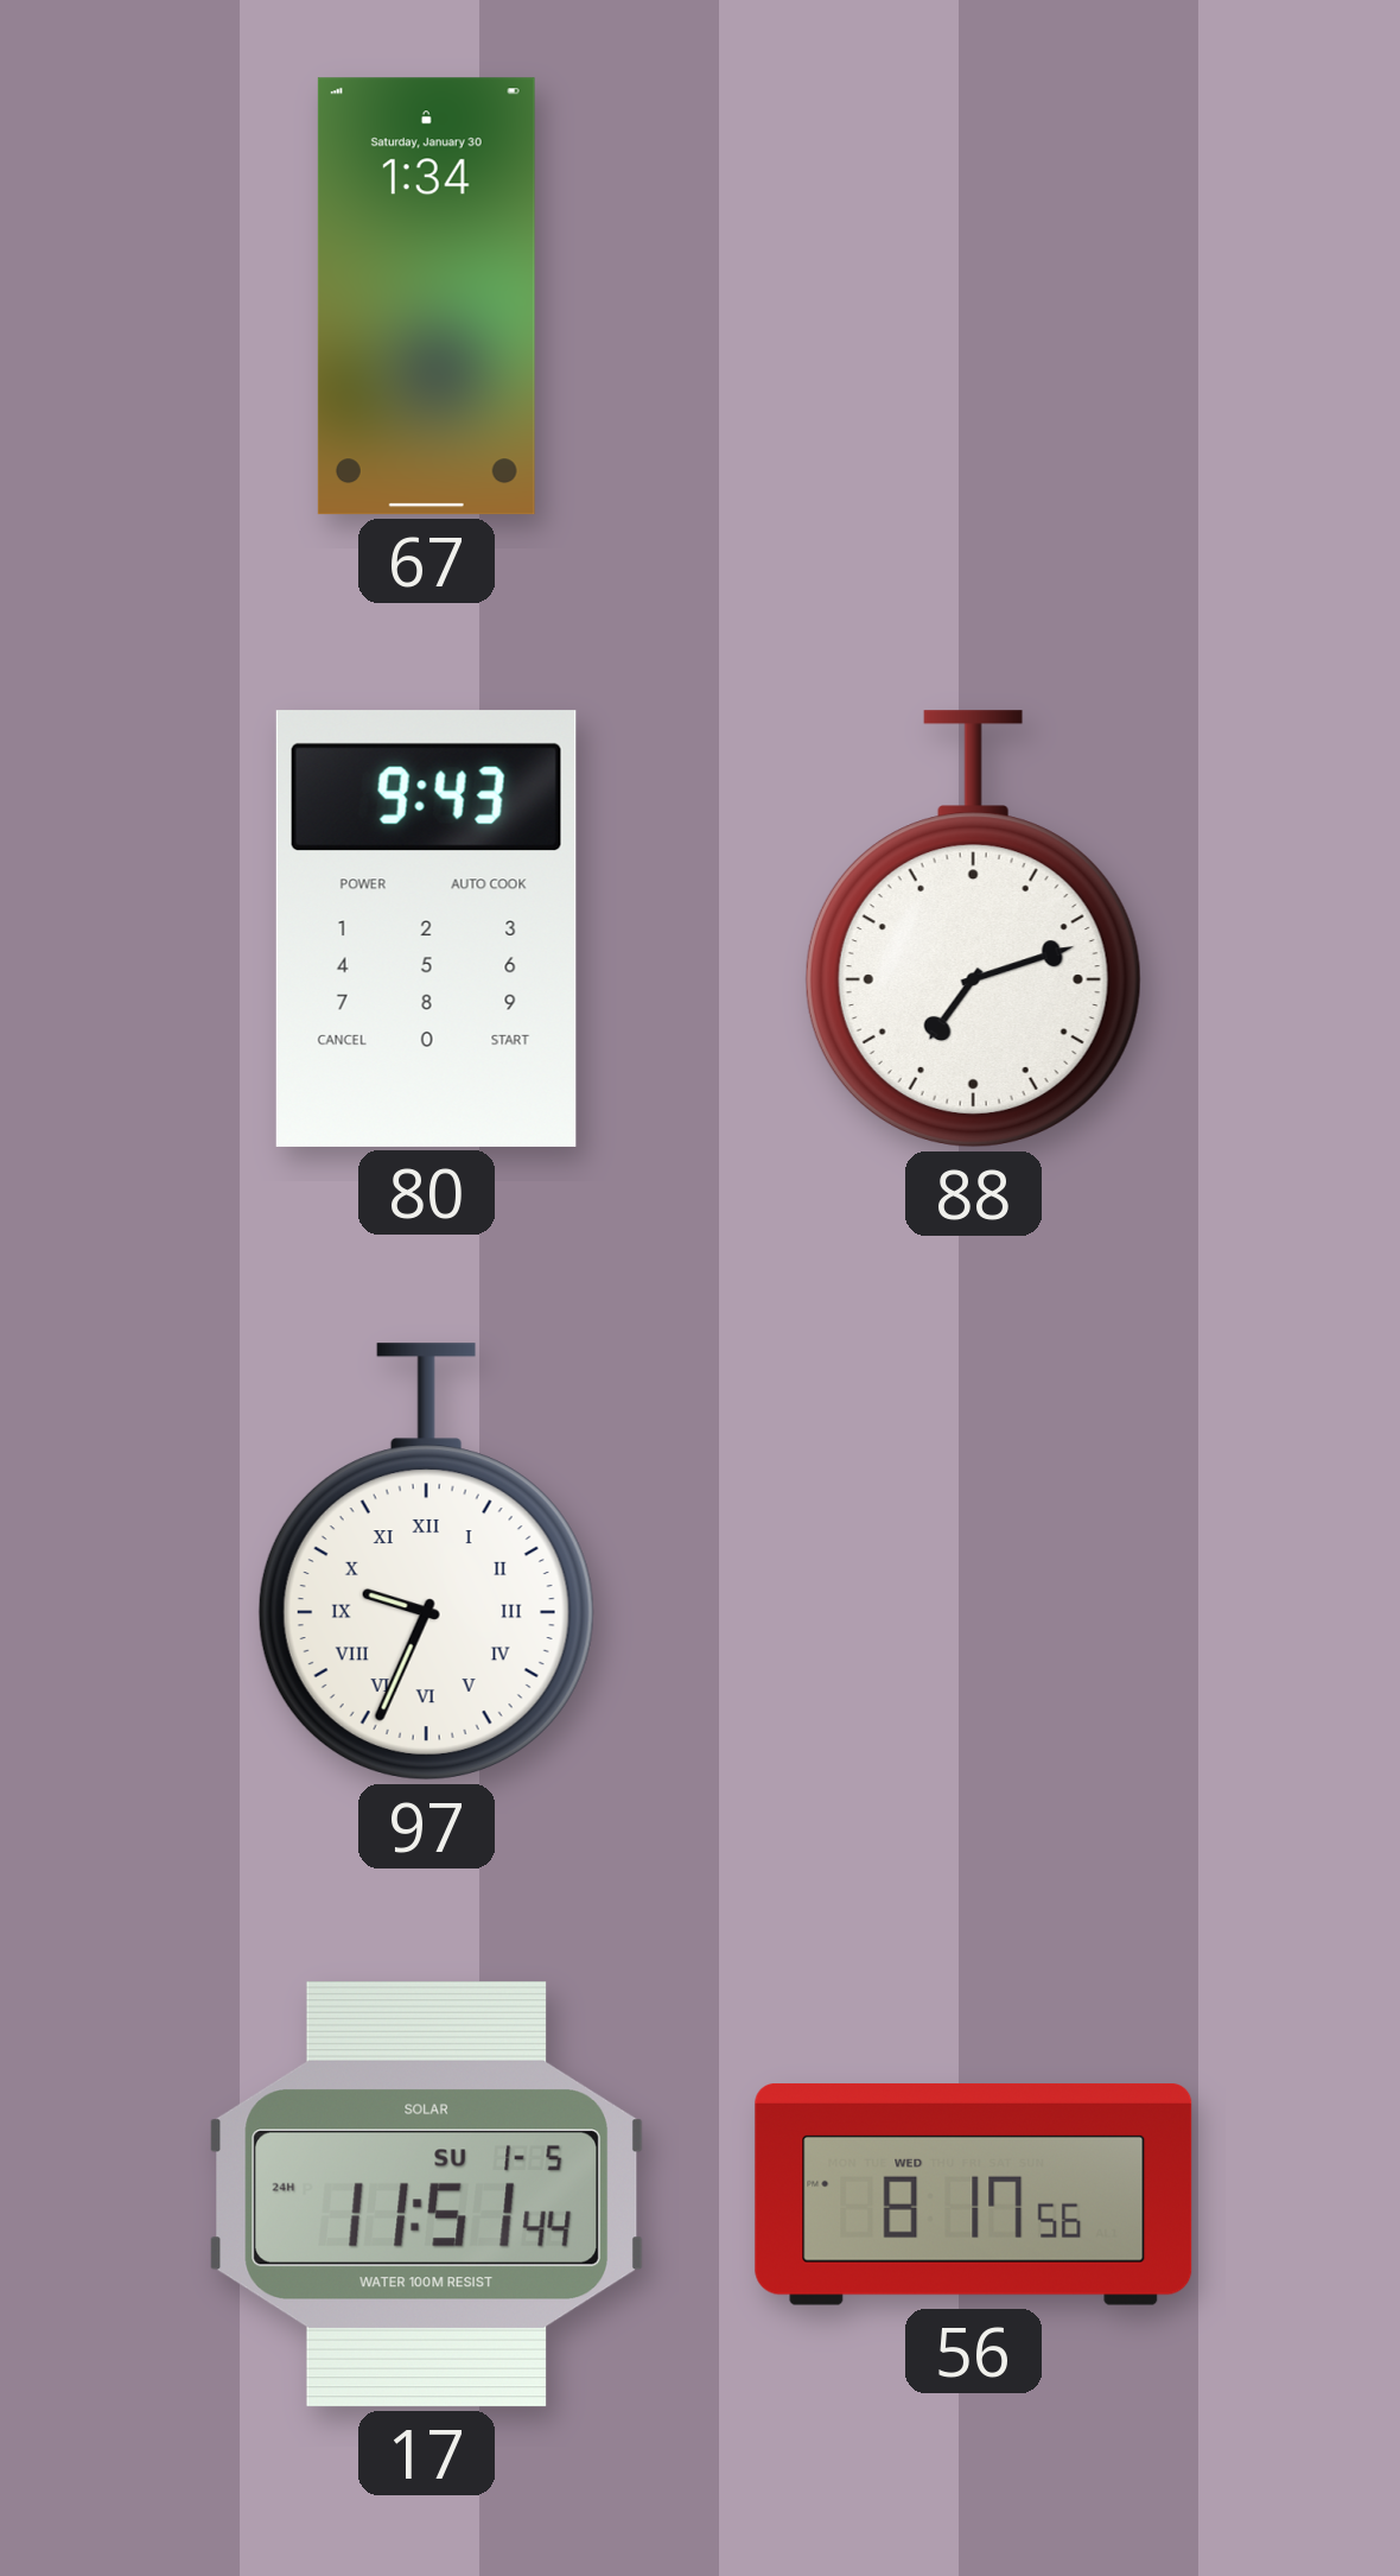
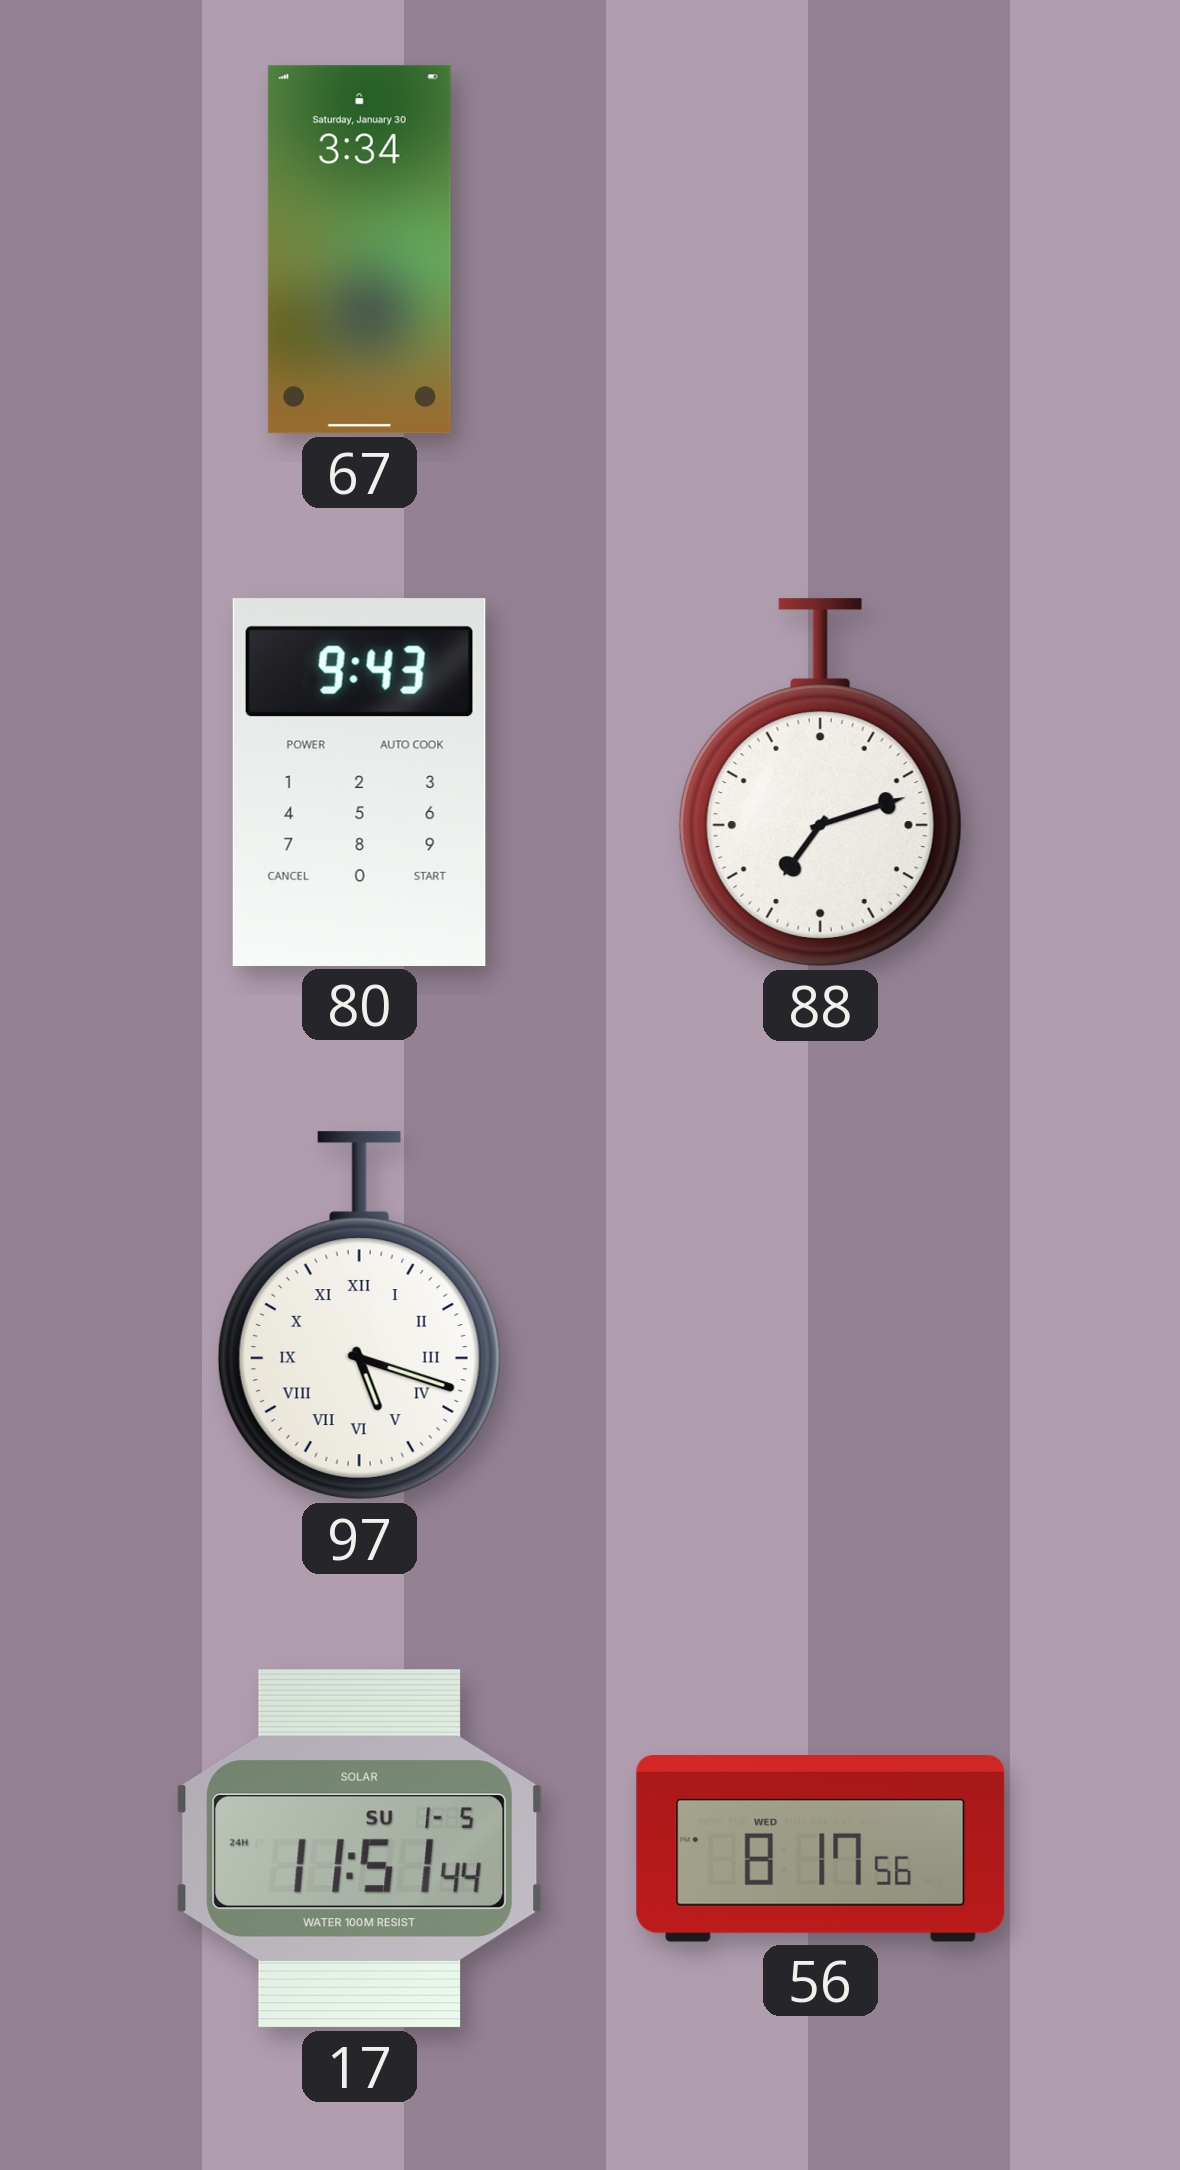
67: 1:34 -> 3:34 (359, 250)
97: 9:34 -> 5:18 (359, 1316)
